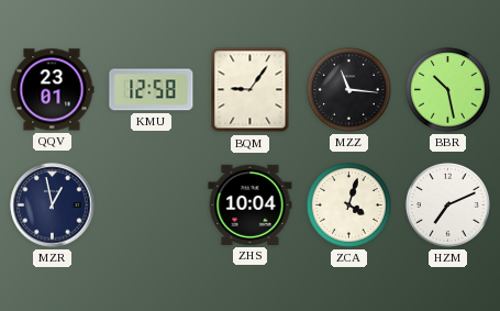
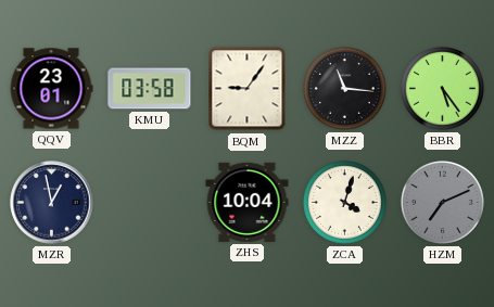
KMU: 12:58 -> 03:58 (150, 89)
BBR: 10:28 -> 5:24 (442, 88)
HZM dial: white -> grey (442, 202)
